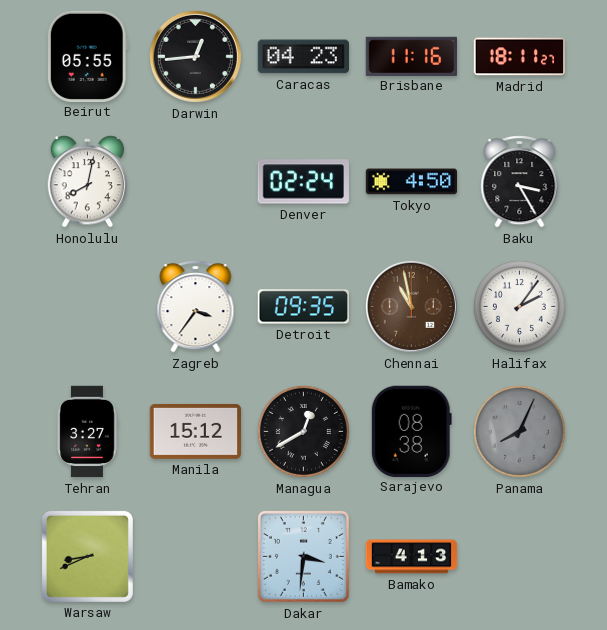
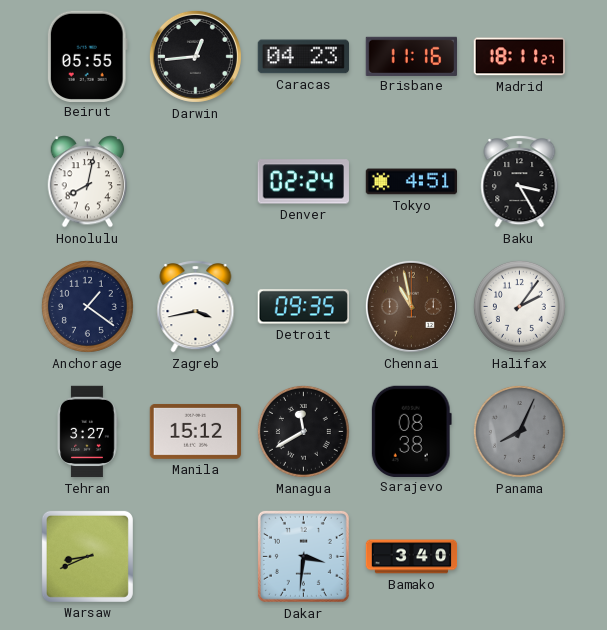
Tokyo: 4:50 -> 4:51 (412, 182)
Anchorage: none -> 1:21 (87, 306)
Zagreb: 3:36 -> 3:43 (196, 307)
Managua: 12:40 -> 11:40 (303, 431)
Bamako: 4:13 -> 3:40 (412, 557)
